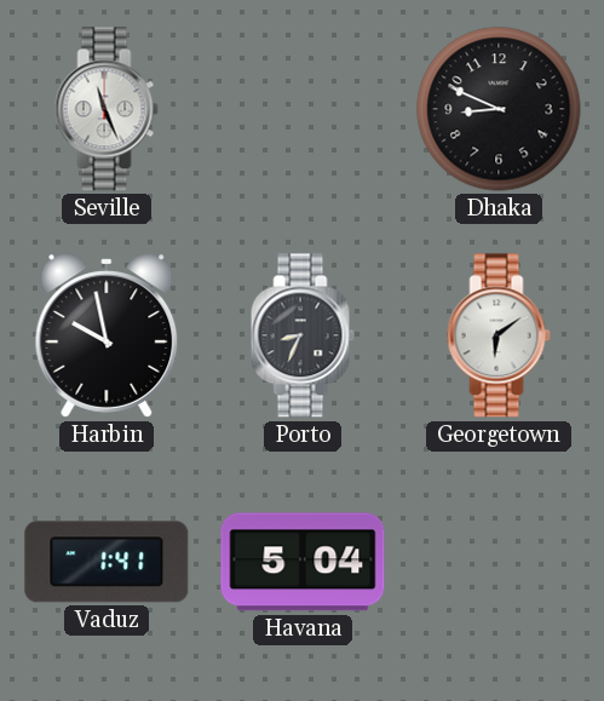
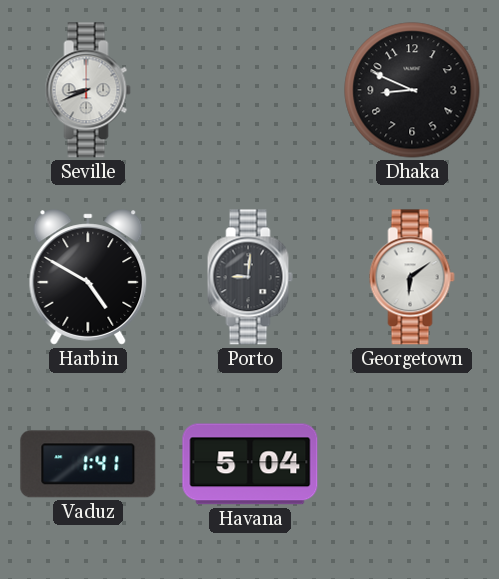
Seville: 11:26 -> 8:41 (88, 90)
Harbin: 9:58 -> 4:50 (88, 277)
Porto: 8:34 -> 9:01 (250, 277)
